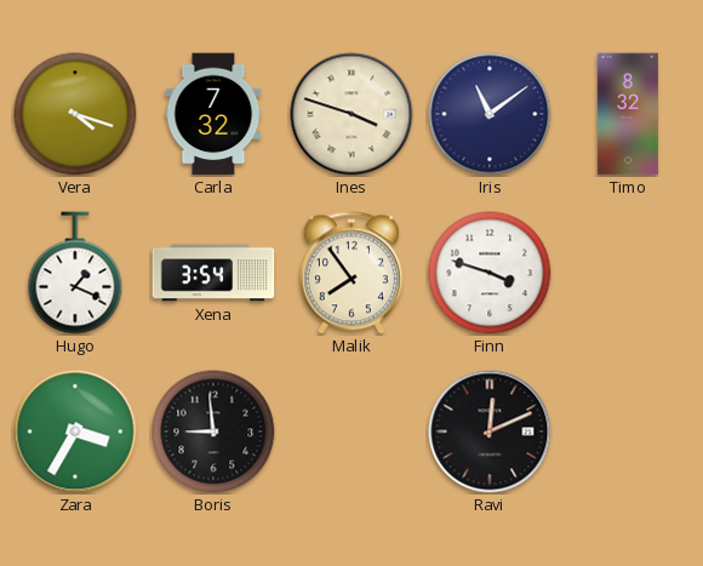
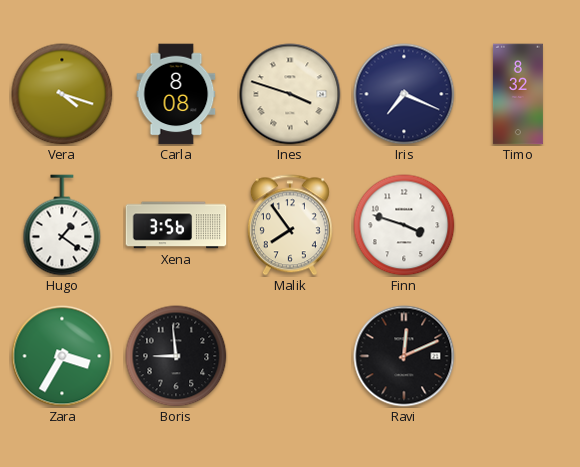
Carla: 7:32 -> 8:08 (176, 94)
Iris: 11:09 -> 7:19 (404, 94)
Hugo: 1:19 -> 1:21 (62, 225)
Xena: 3:54 -> 3:56 (176, 225)
